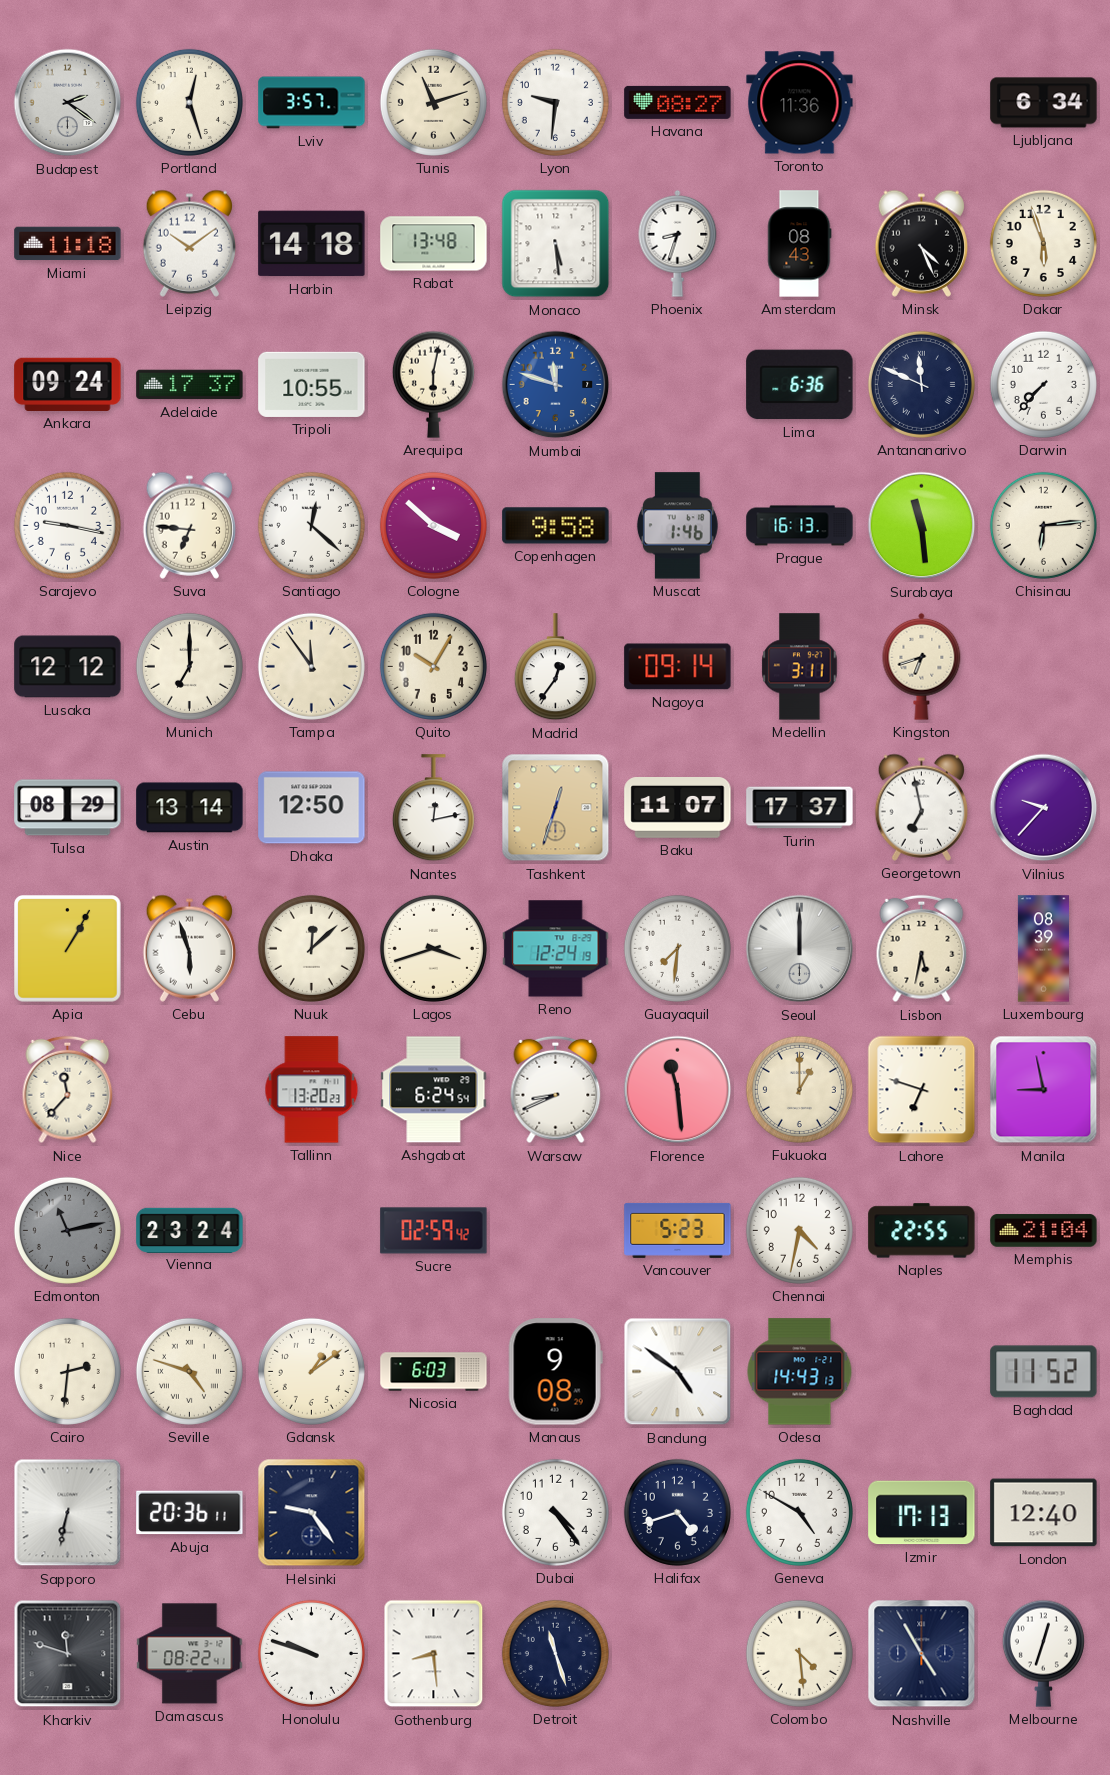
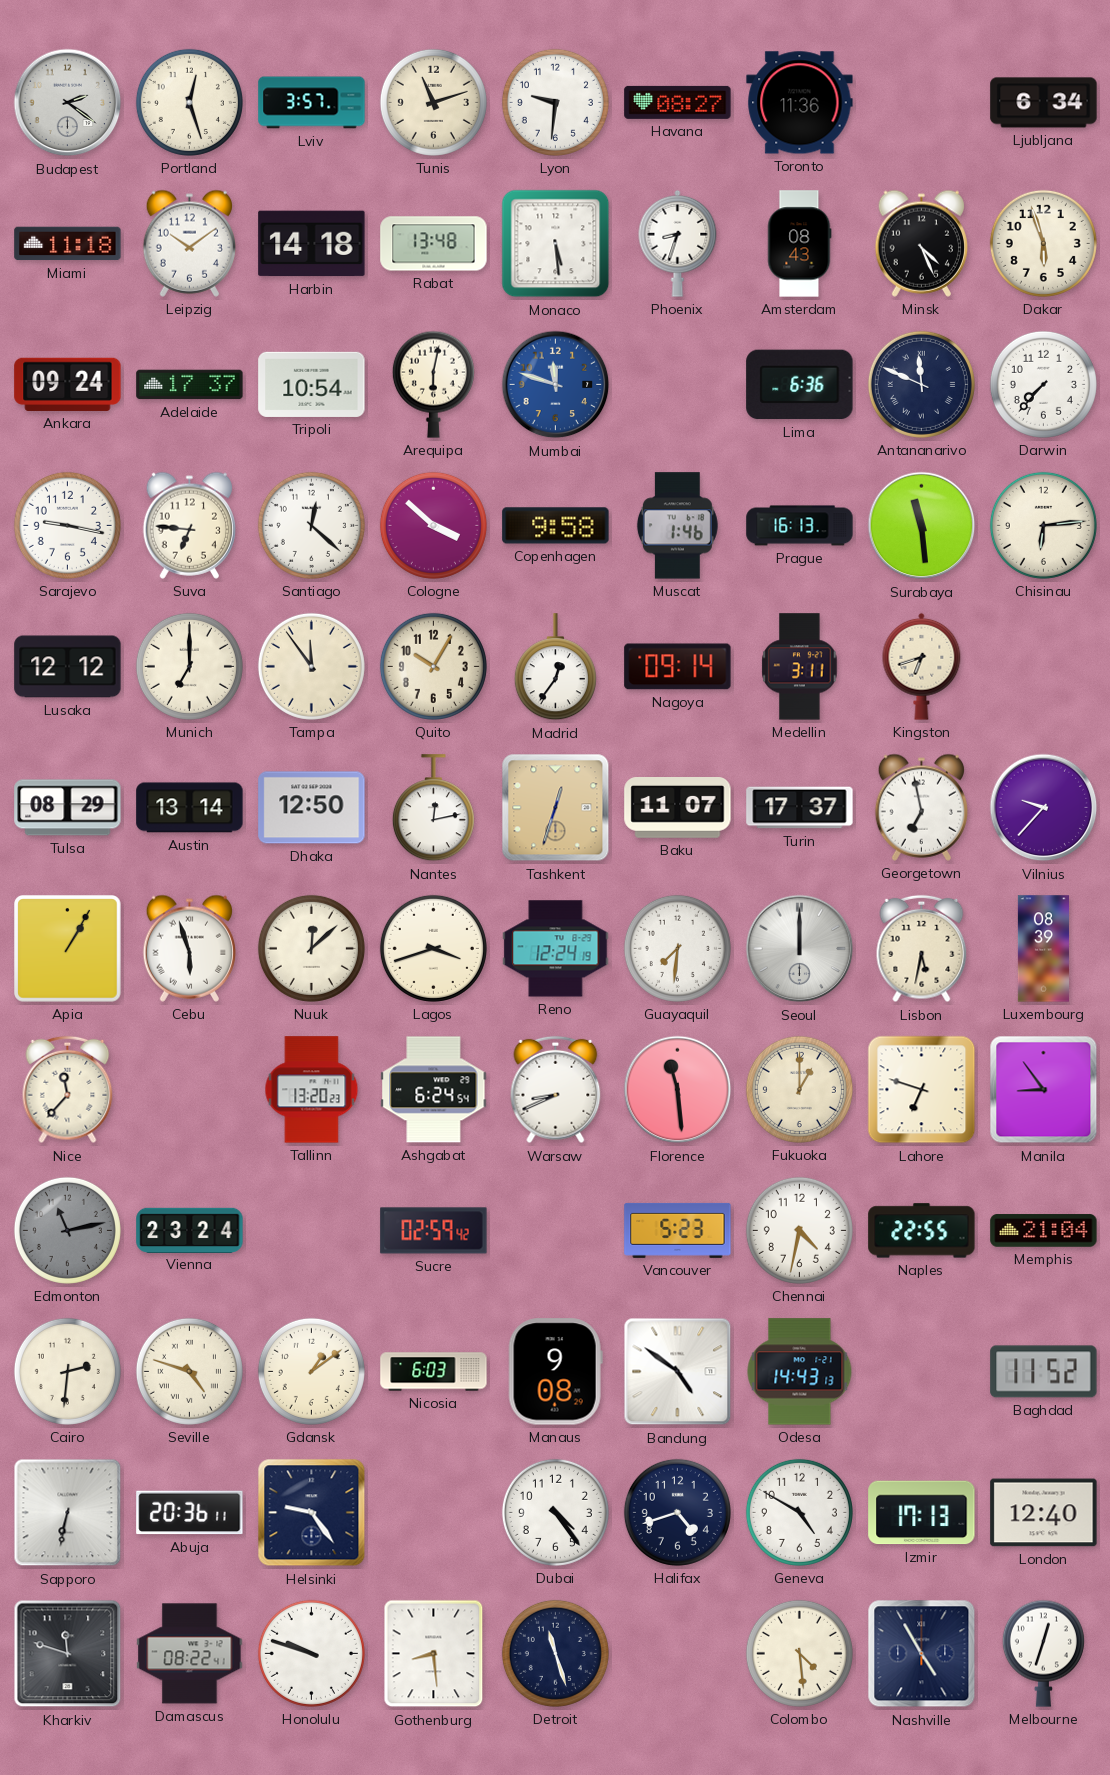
Tripoli: 10:55 -> 10:54 (312, 384)
Manila: 8:58 -> 8:54 (1044, 1090)
